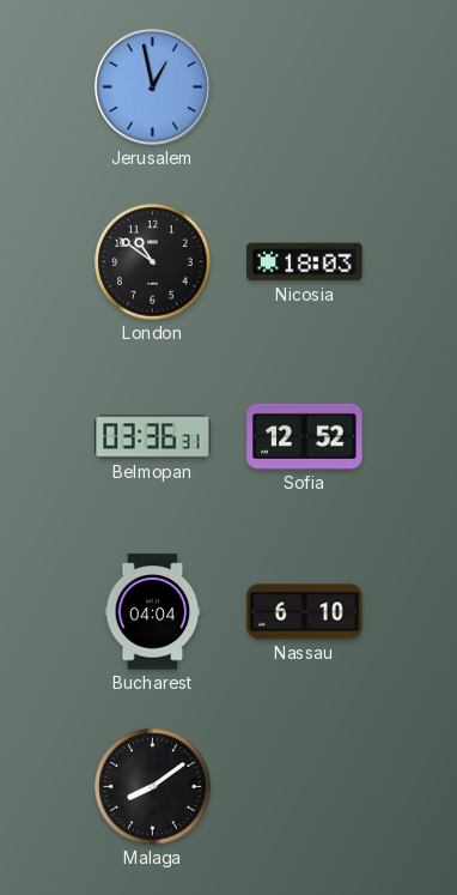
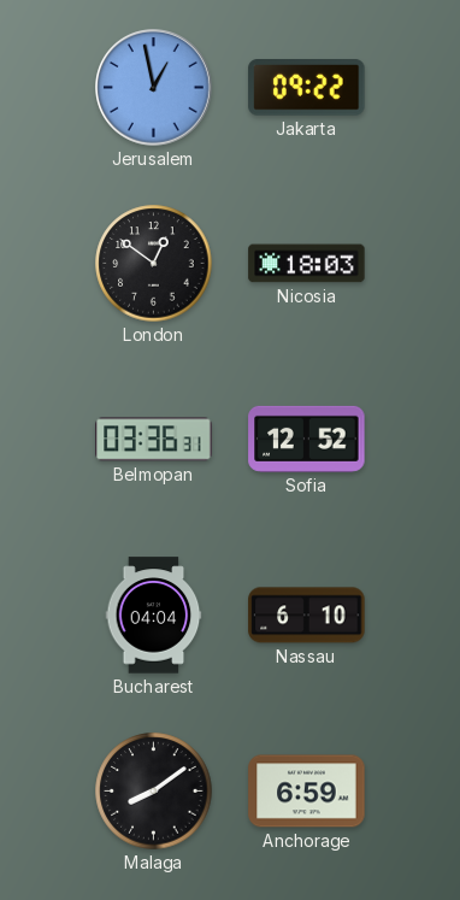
Jakarta: none -> 09:22 (307, 88)
London: 10:51 -> 12:51 (154, 264)
Anchorage: none -> 6:59 (307, 792)
